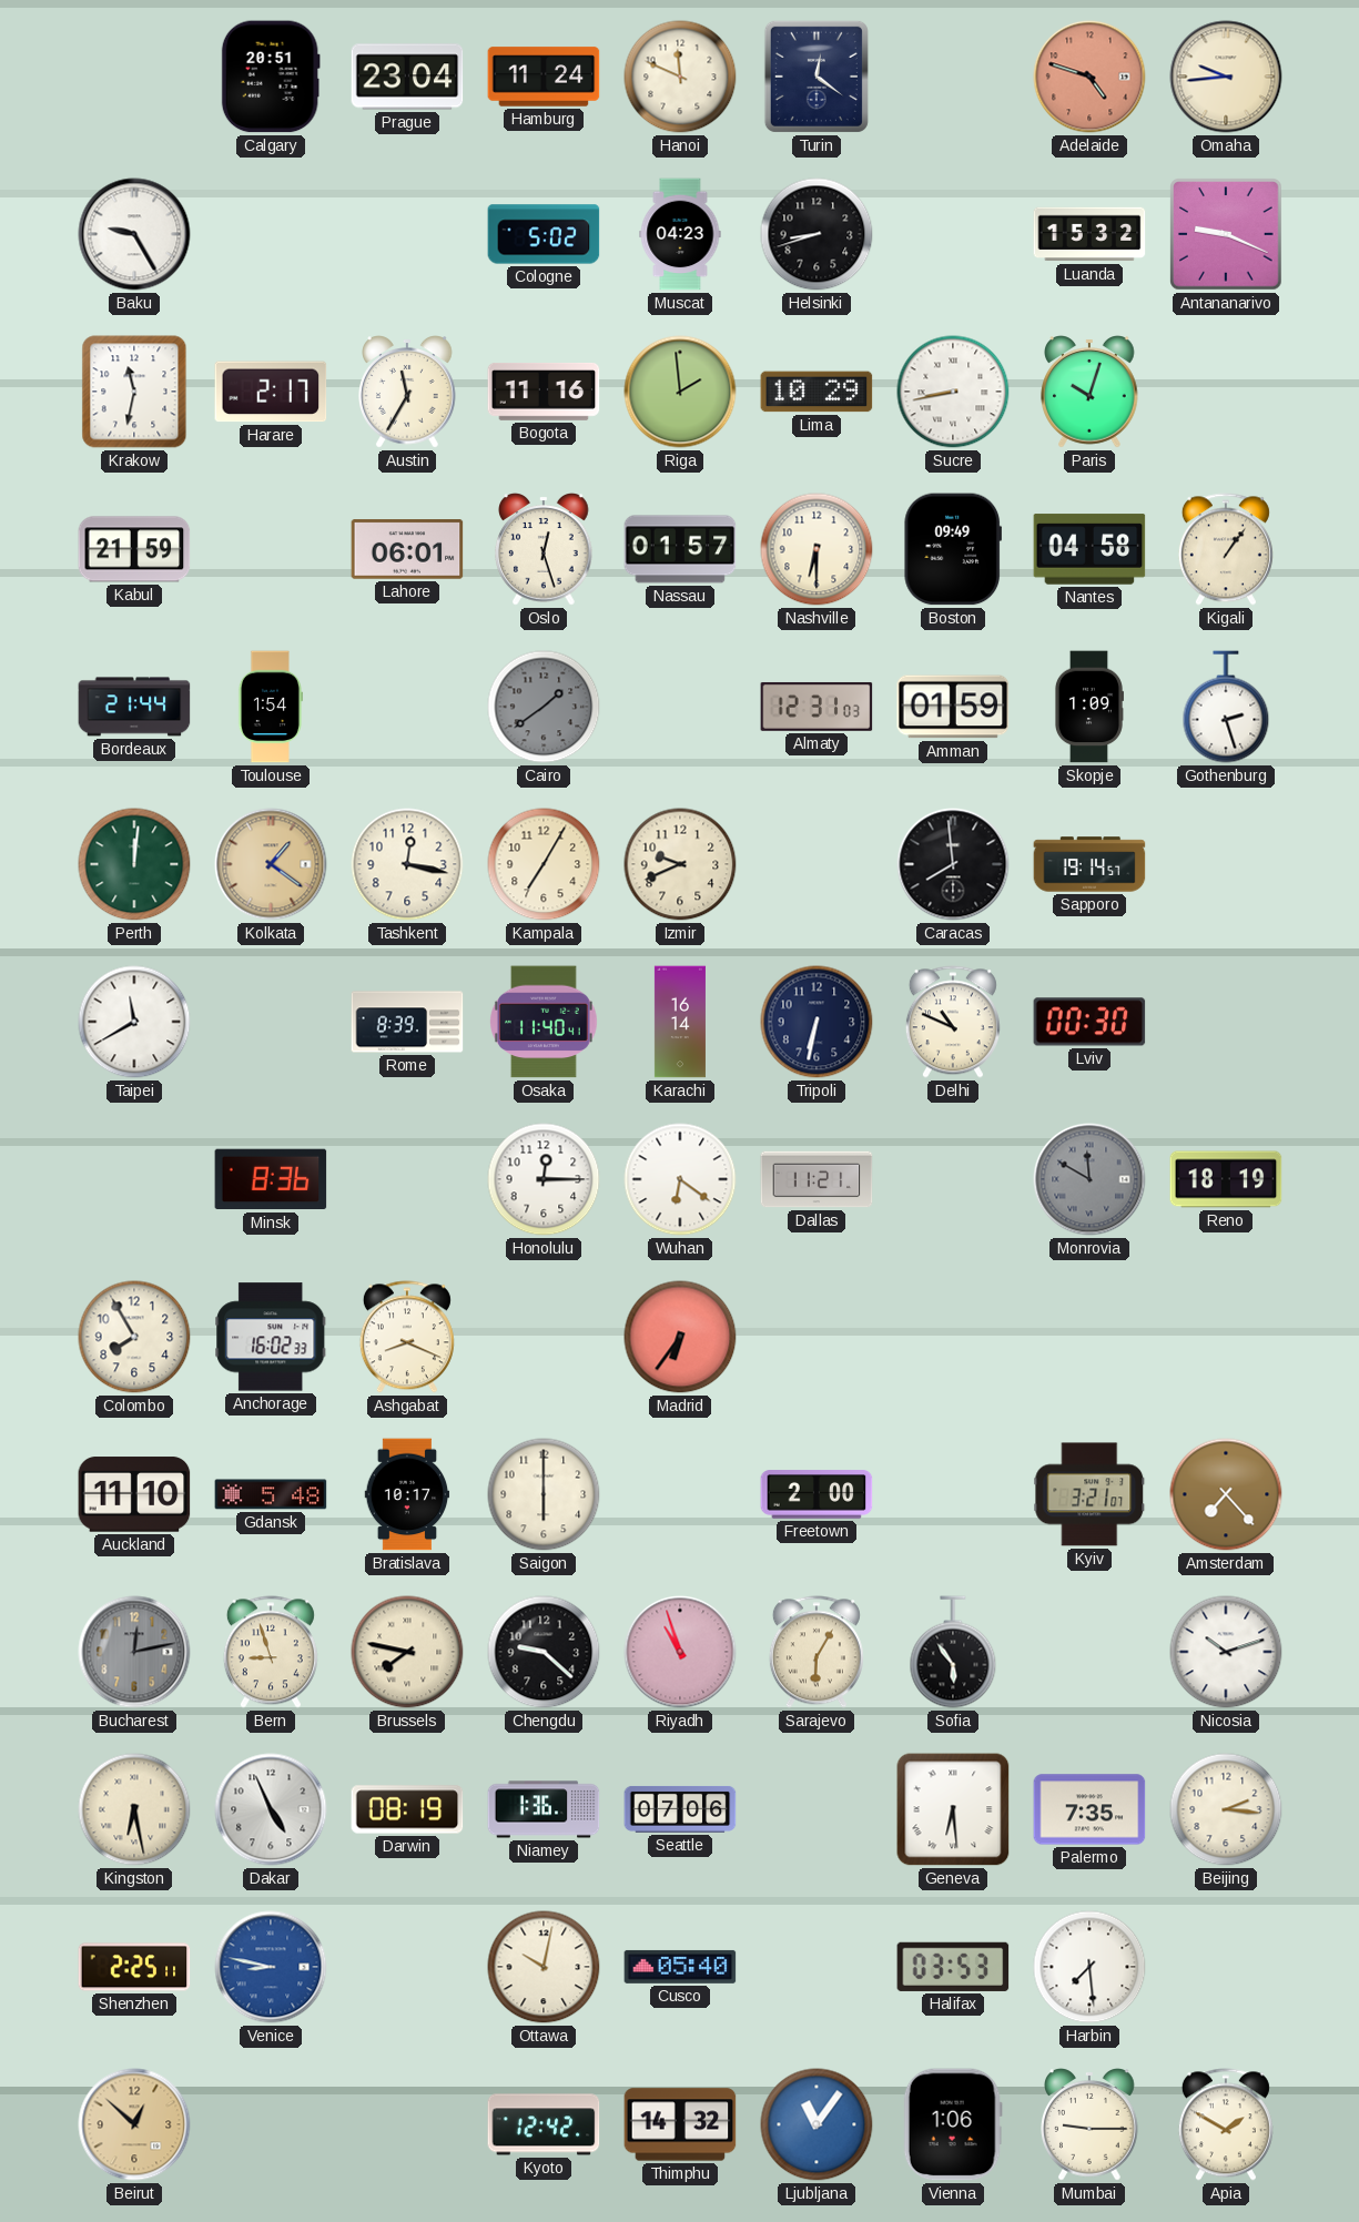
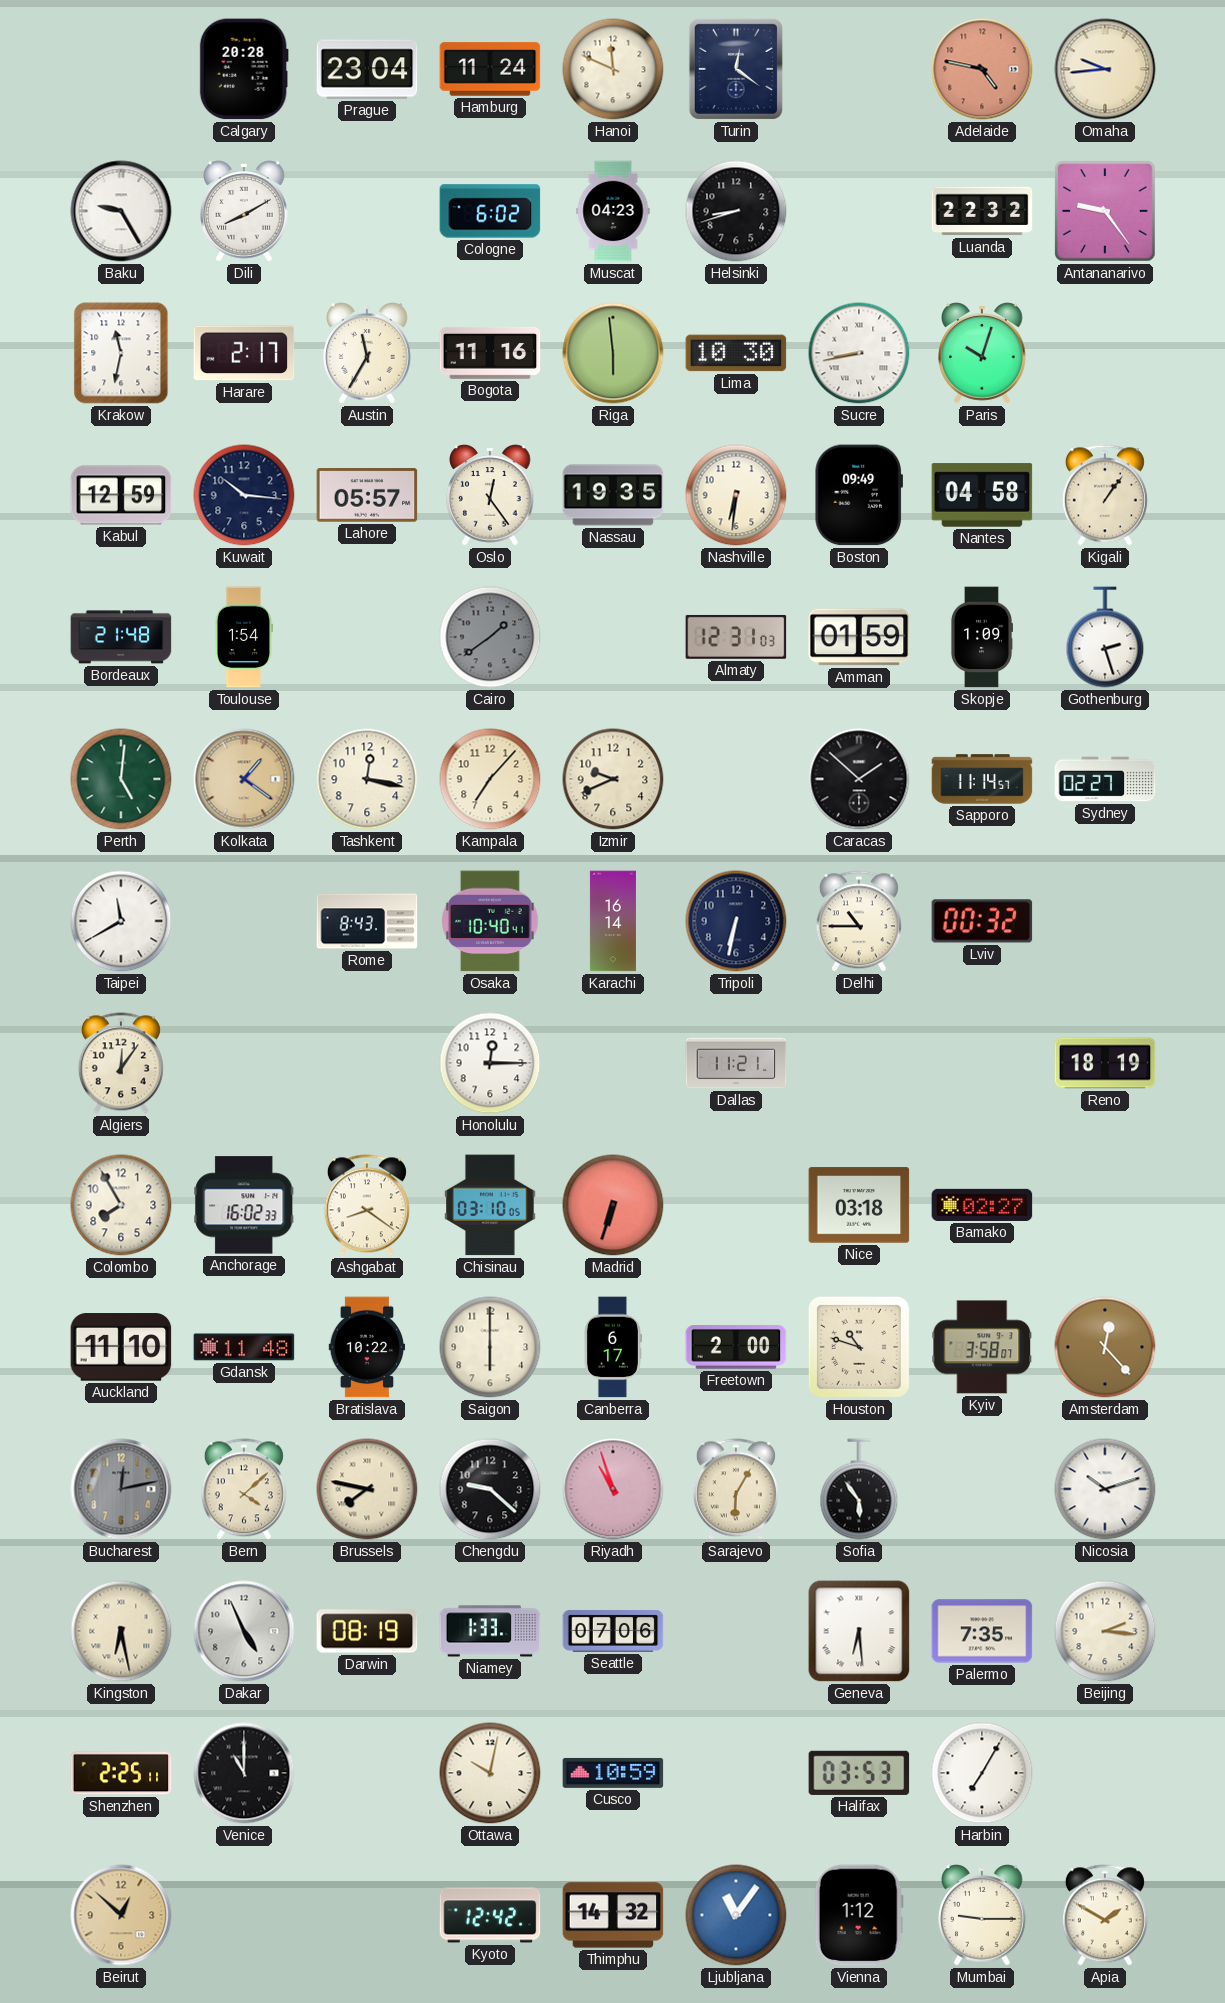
Calgary: 20:51 -> 20:28 (244, 69)
Adelaide: 4:48 -> 4:47 (982, 69)
Dili: none -> 8:10 (245, 211)
Cologne: 5:02 -> 6:02 (490, 211)
Luanda: 15:32 -> 22:32 (982, 211)
Antananarivo: 9:19 -> 9:24 (1105, 211)
Riga: 1:59 -> 5:59 (613, 353)
Lima: 10:29 -> 10:30 (736, 353)
Kabul: 21:59 -> 12:59 (121, 495)
Kuwait: none -> 10:16 (244, 495)
Lahore: 06:01 -> 05:57 (367, 495)
Oslo: 12:27 -> 12:24 (491, 495)
Nassau: 01:57 -> 19:35 (613, 495)
Nashville: 6:30 -> 6:31 (736, 495)
Bordeaux: 21:44 -> 21:48 (121, 637)
Perth: 12:01 -> 5:01 (121, 779)
Kampala: 7:05 -> 7:07 (490, 779)
Caracas: 7:59 -> 1:52 (859, 779)
Sapporo: 19:14 -> 11:14 (982, 779)
Sydney: none -> 02:27 (1105, 779)
Rome: 8:39 -> 8:43 (367, 921)
Osaka: 11:40 -> 10:40 (491, 921)
Delhi: 10:49 -> 10:45 (859, 921)
Lviv: 00:30 -> 00:32 (982, 921)
Algiers: none -> 12:06 (121, 1063)
Minsk: 8:36 -> none (271, 1179)
Wuhan: 6:21 -> none (680, 1179)
Monrovia: 11:50 -> none (1089, 1179)
Ashgabat: 8:19 -> 8:21 (367, 1205)
Chisinau: none -> 03:10 (490, 1205)
Madrid: 6:36 -> 6:33 (613, 1205)
Nice: none -> 03:18 (859, 1205)
Bamako: none -> 02:27 (982, 1205)
Gdansk: 5:48 -> 11:48 (244, 1347)
Bratislava: 10:17 -> 10:22 (367, 1347)
Canberra: none -> 6:17 (612, 1347)
Houston: none -> 10:48 (859, 1347)
Kyiv: 3:21 -> 3:58 (982, 1347)
Amsterdam: 7:23 -> 12:23 (1105, 1347)
Bern: 8:57 -> 4:08 (244, 1489)
Niamey: 1:36 -> 1:33 (490, 1631)
Venice: 8:47 -> 11:00 (244, 1773)
Venice dial: blue -> black (244, 1773)
Cusco: 05:40 -> 10:59 (613, 1773)
Harbin: 7:29 -> 7:05 (982, 1773)
Vienna: 1:06 -> 1:12 (859, 1915)
